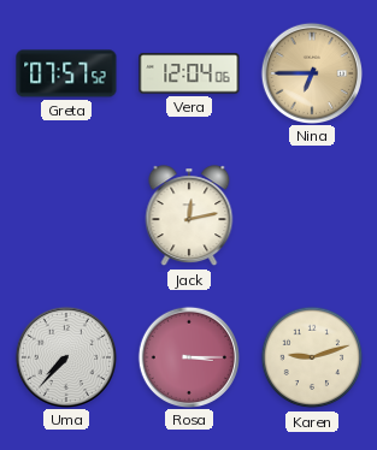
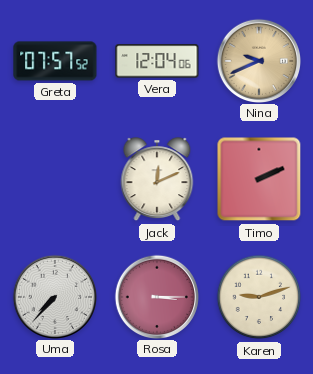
Nina: 6:45 -> 9:41 (258, 60)
Jack: 12:13 -> 12:11 (157, 180)
Timo: none -> 2:11 (259, 179)
